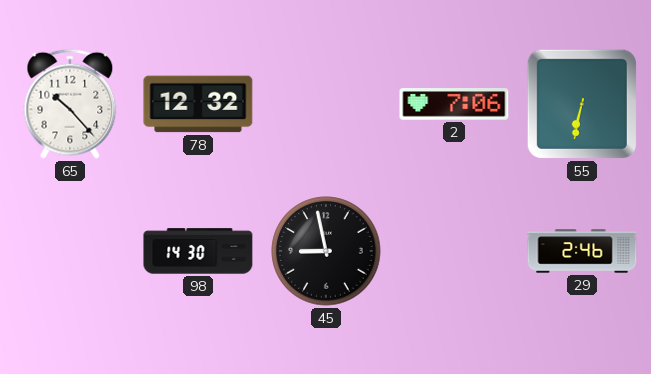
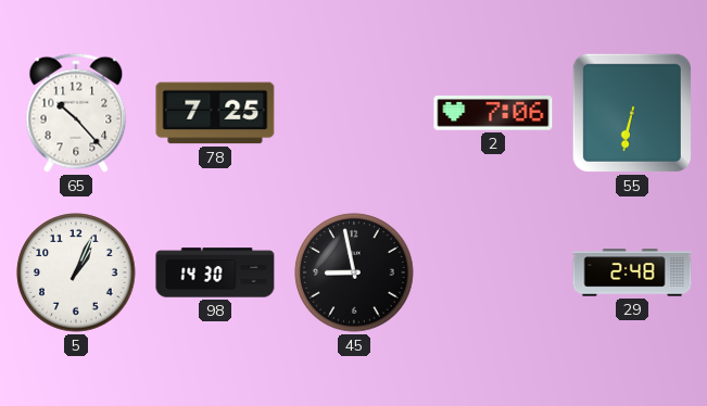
78: 12:32 -> 7:25 (215, 113)
5: none -> 1:04 (76, 272)
29: 2:46 -> 2:48 (632, 272)
